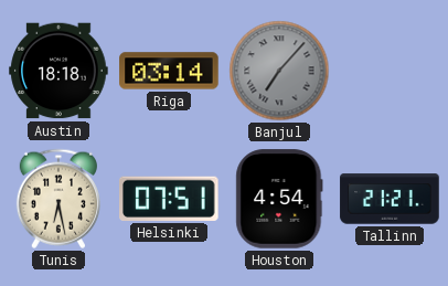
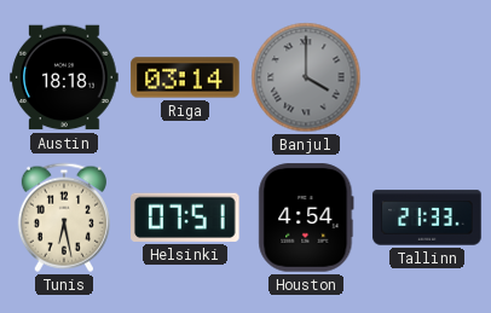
Banjul: 7:07 -> 4:00 (306, 77)
Tallinn: 21:21 -> 21:33 (427, 218)
